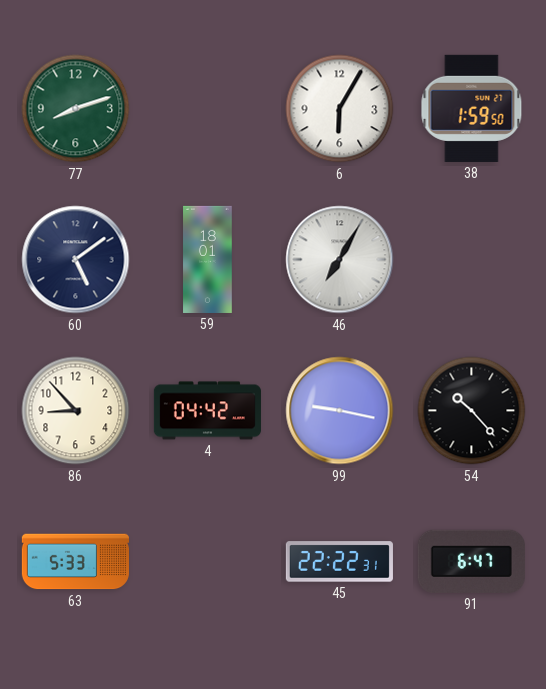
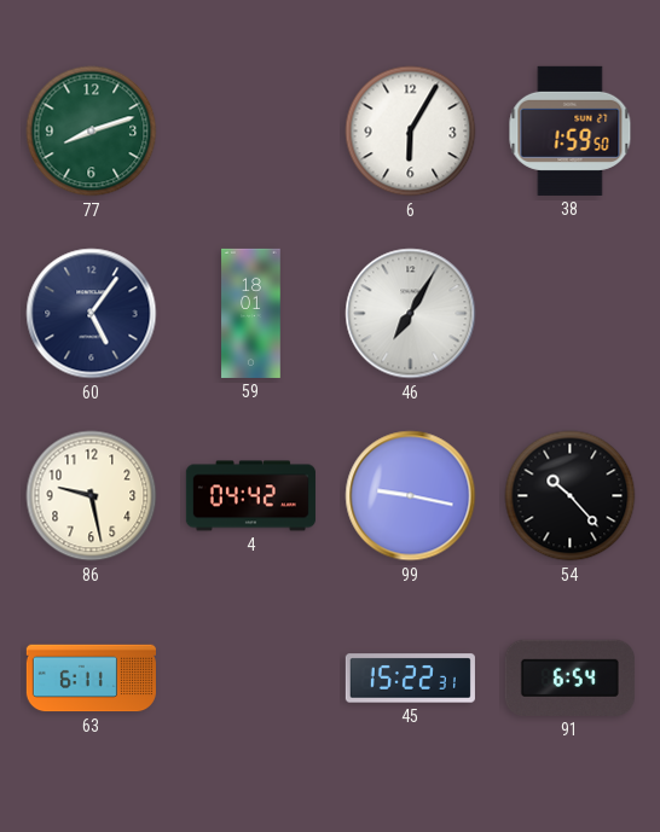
60: 5:09 -> 5:06 (92, 314)
86: 8:53 -> 9:28 (92, 496)
63: 5:33 -> 6:11 (91, 679)
45: 22:22 -> 15:22 (410, 679)
91: 6:47 -> 6:54 (569, 677)
